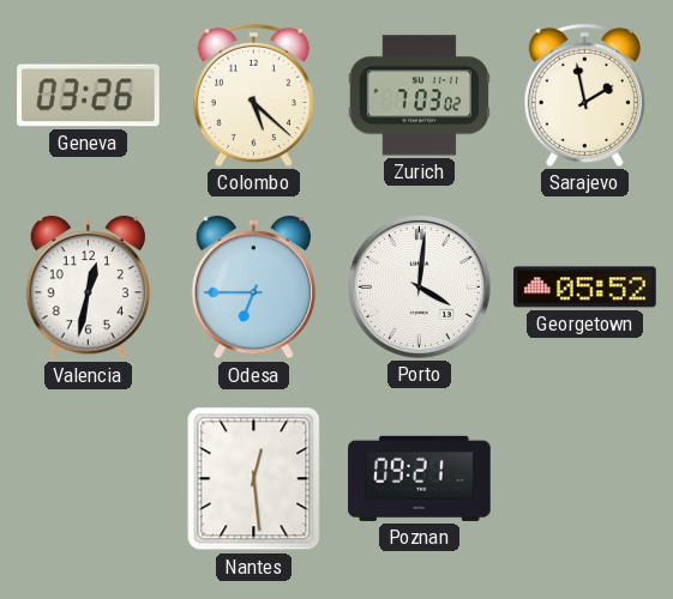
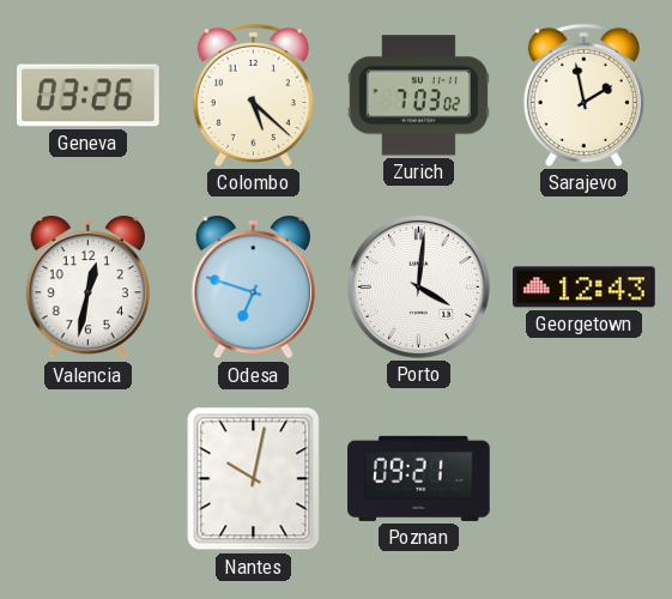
Odesa: 6:45 -> 6:48 (253, 289)
Georgetown: 05:52 -> 12:43 (585, 288)
Nantes: 12:29 -> 10:02 (254, 479)
